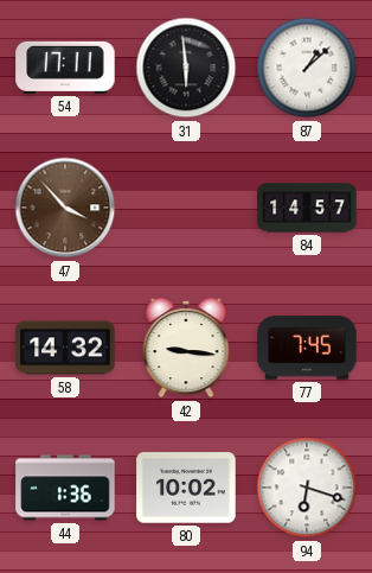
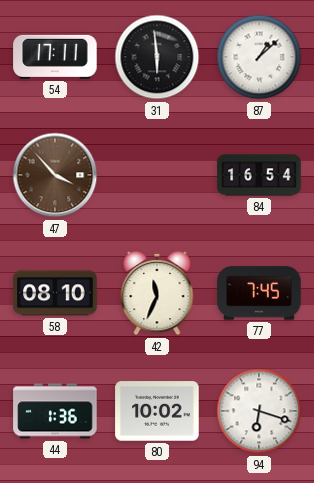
84: 14:57 -> 16:54 (259, 175)
58: 14:32 -> 08:10 (55, 293)
42: 9:16 -> 11:34 (157, 293)
